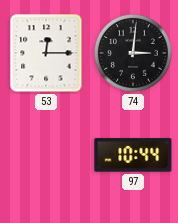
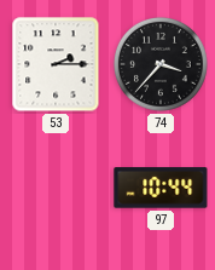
53: 12:15 -> 2:15 (56, 64)
74: 3:01 -> 3:37 (161, 64)
